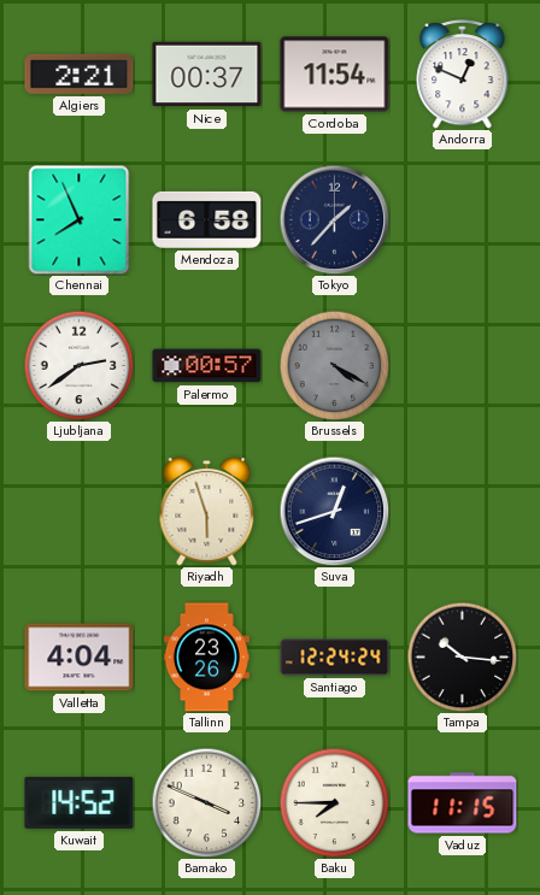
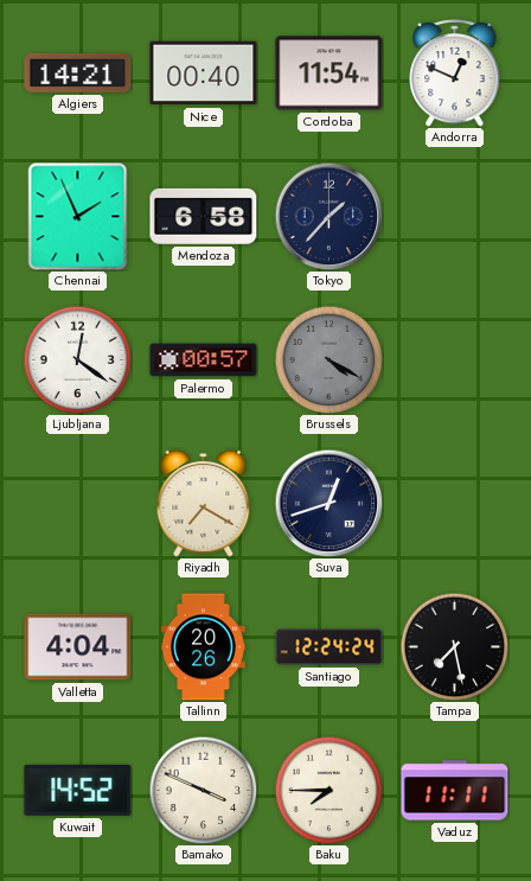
Algiers: 2:21 -> 14:21 (78, 72)
Nice: 00:37 -> 00:40 (204, 74)
Chennai: 7:56 -> 1:56 (78, 217)
Ljubljana: 2:39 -> 12:21 (77, 359)
Riyadh: 5:57 -> 7:20 (204, 503)
Tallinn: 23:26 -> 20:26 (203, 647)
Tampa: 10:16 -> 7:28 (454, 646)
Vaduz: 11:15 -> 11:11 (455, 791)
